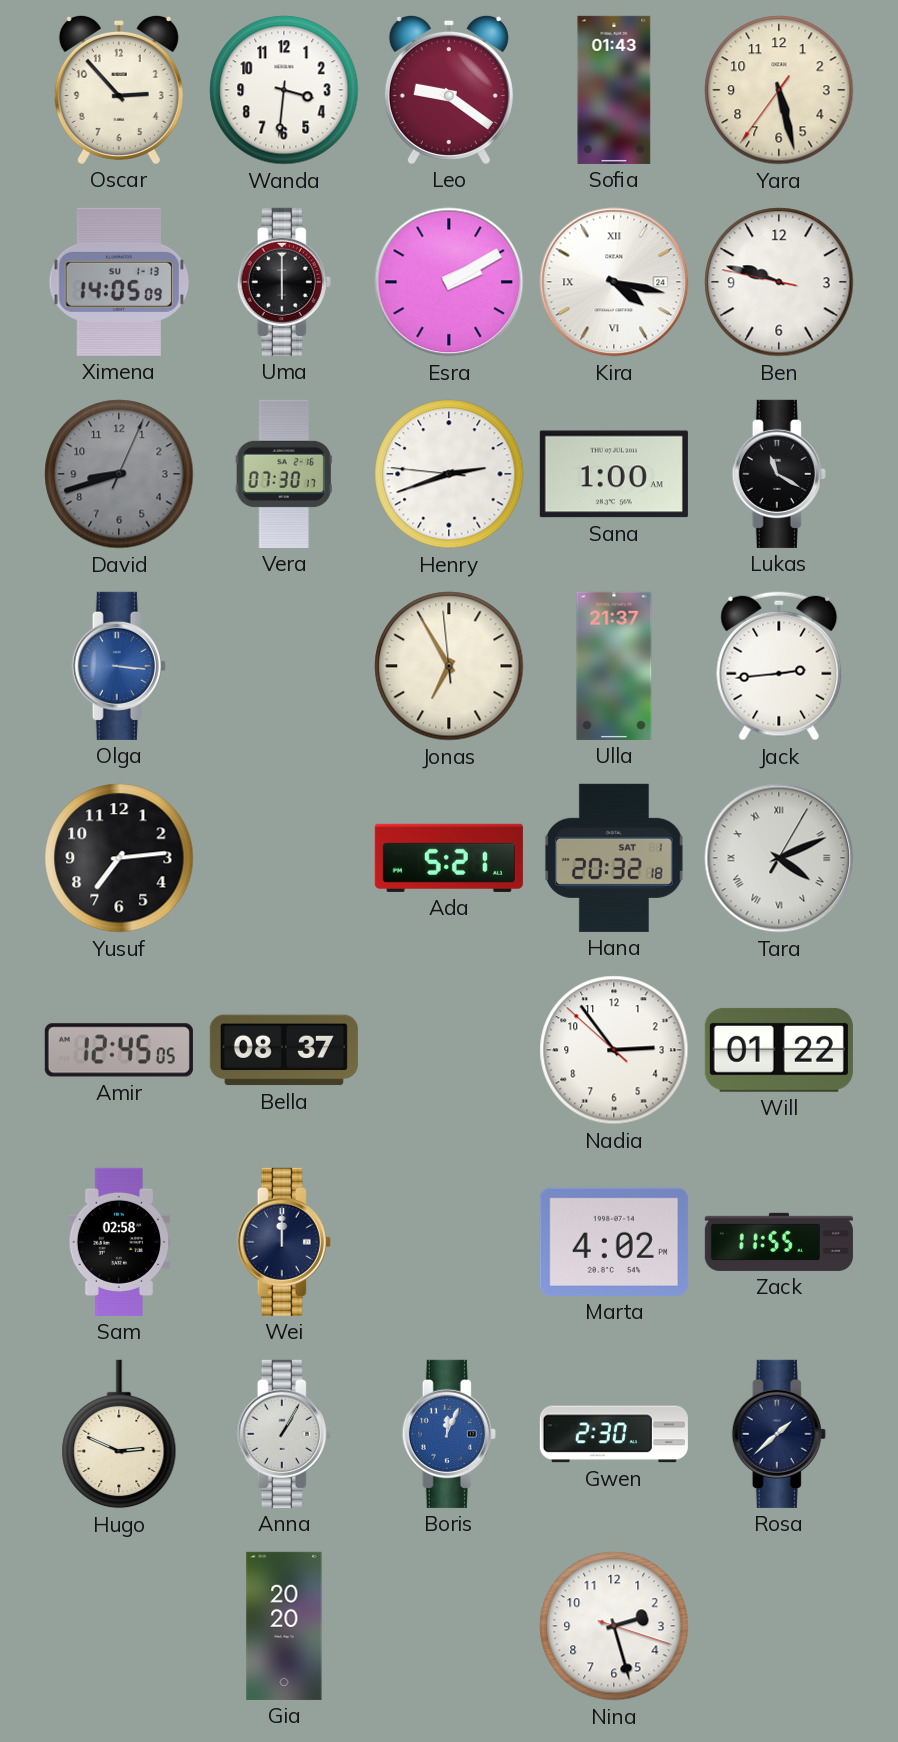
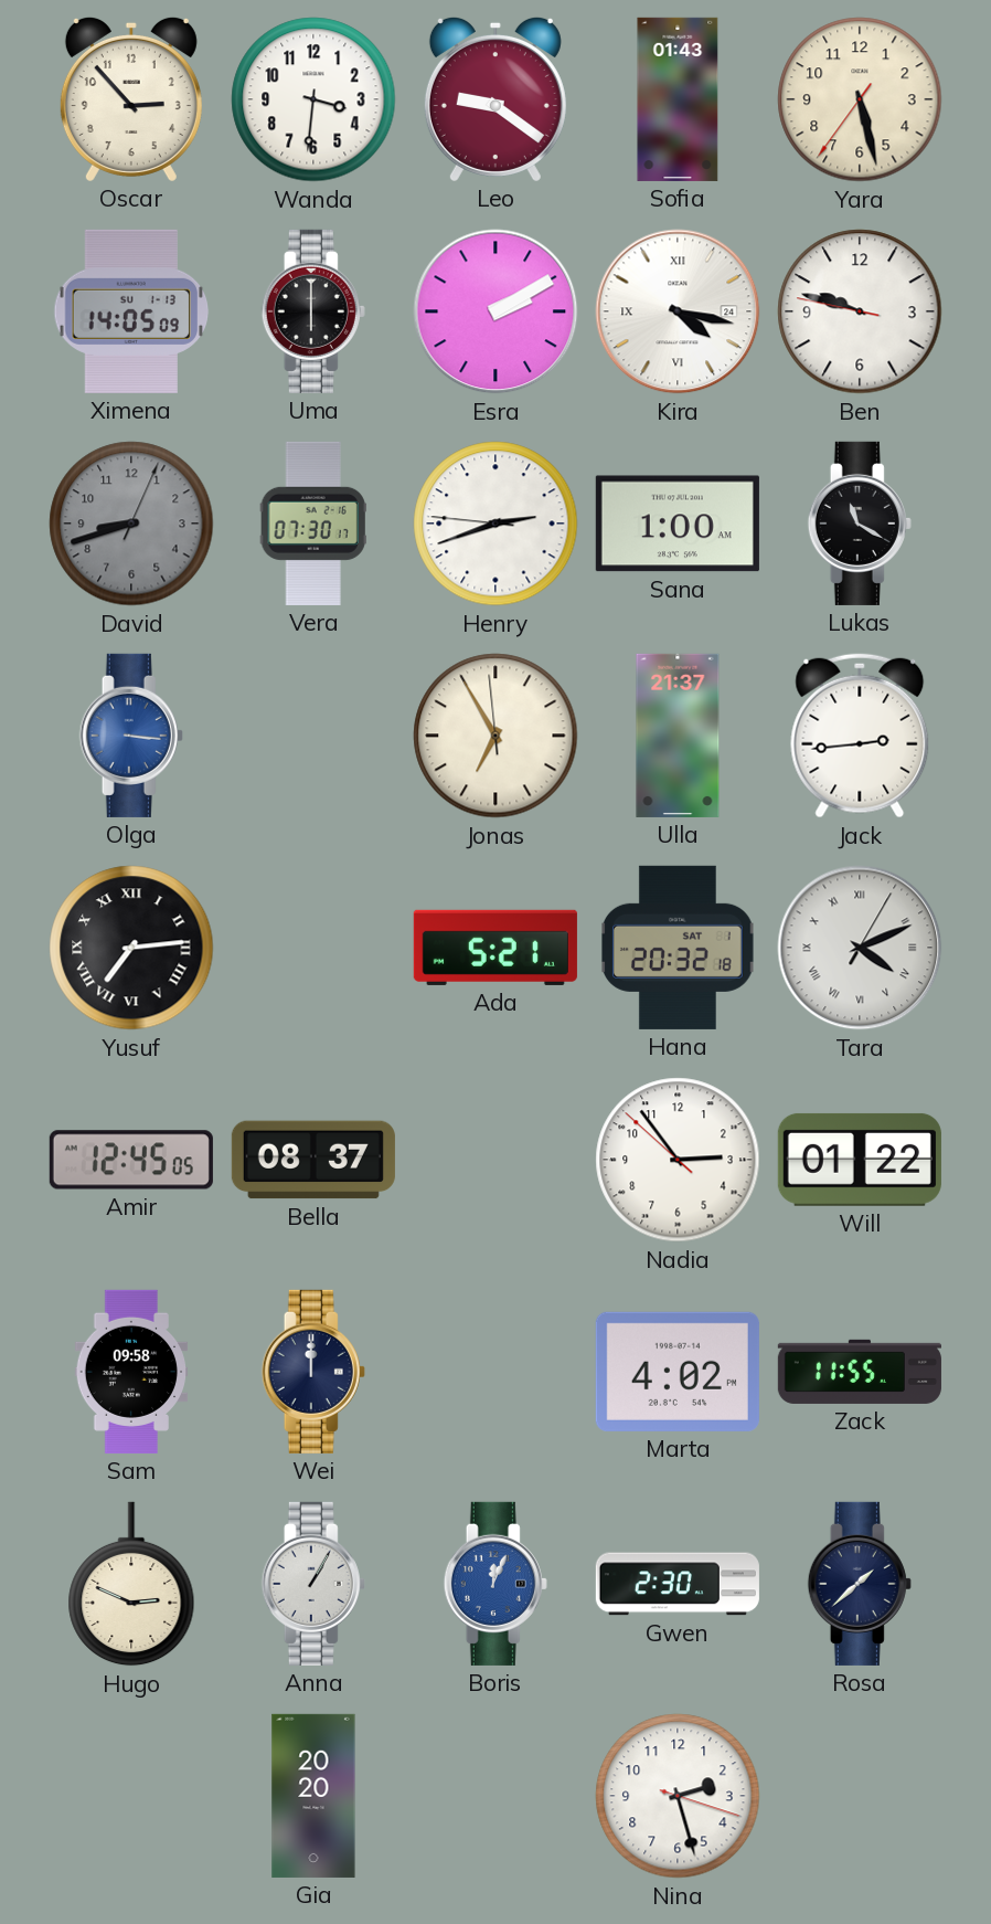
Yusuf numerals: Arabic -> Roman (131, 948)
Sam: 02:58 -> 09:58 (131, 1372)
